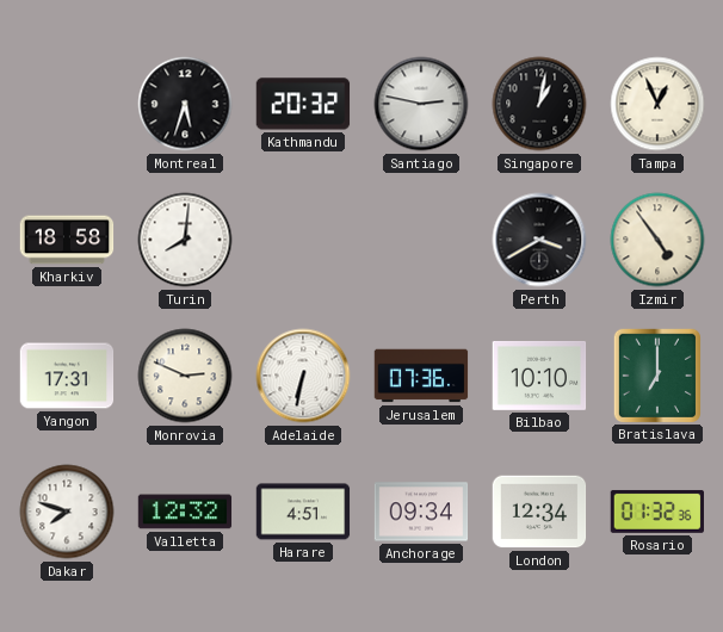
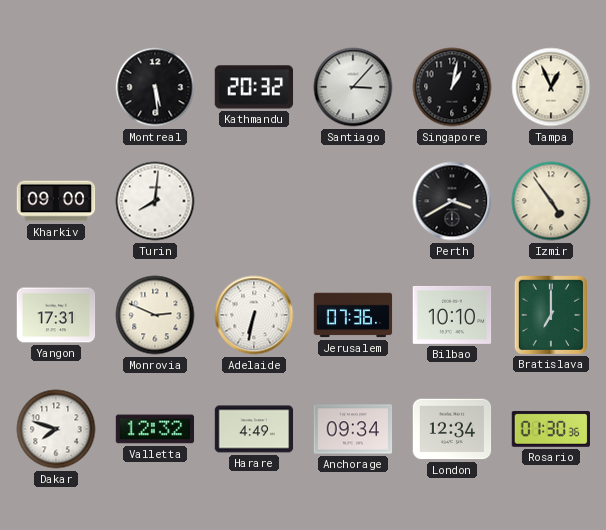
Montreal: 5:33 -> 5:29 (155, 87)
Santiago: 2:47 -> 3:07 (353, 87)
Kharkiv: 18:58 -> 09:00 (56, 201)
Harare: 4:51 -> 4:49 (254, 429)
Rosario: 01:32 -> 01:30 (551, 429)
